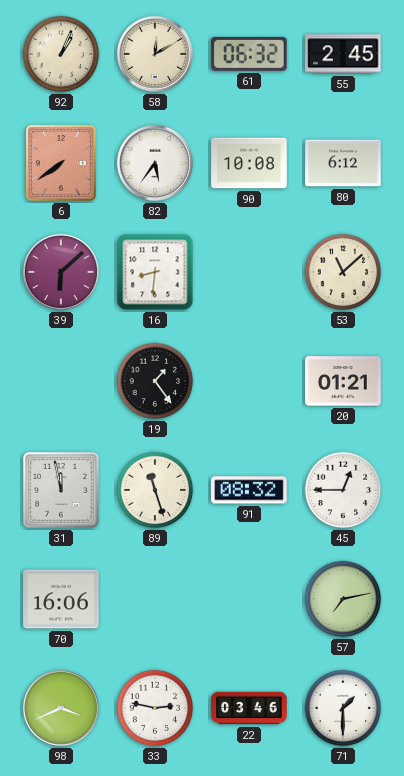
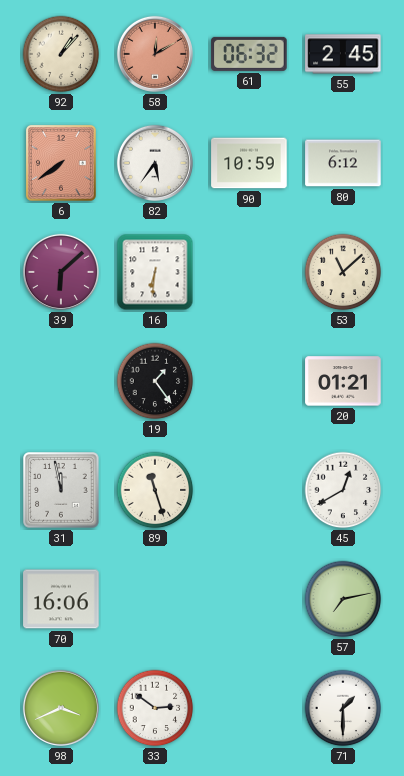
92: 1:04 -> 1:07 (61, 54)
58 dial: cream -> salmon (155, 54)
90: 10:08 -> 10:59 (249, 163)
16: 8:31 -> 6:31 (155, 272)
91: 08:32 -> none (249, 490)
45: 12:45 -> 12:40 (343, 490)
33: 2:47 -> 2:51 (155, 708)
22: 03:46 -> none (249, 708)
